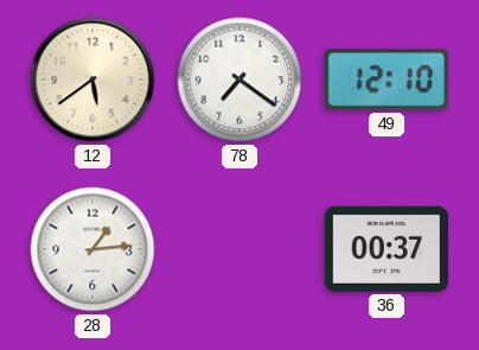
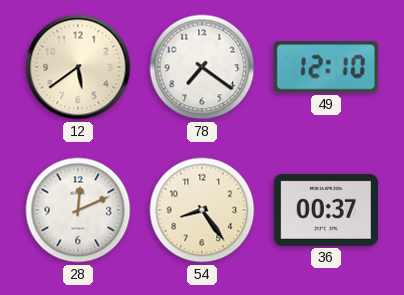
28: 1:14 -> 12:11 (78, 210)
54: none -> 8:24 (202, 210)
